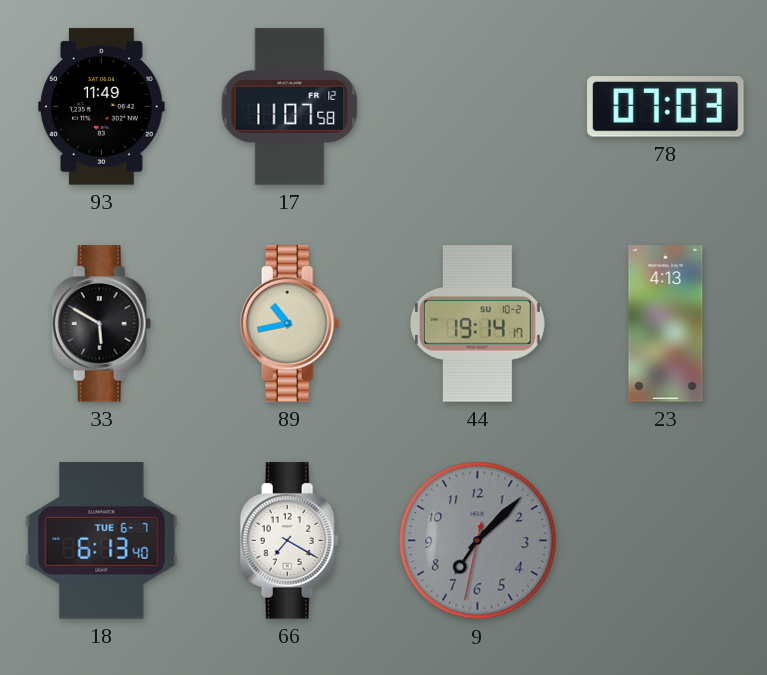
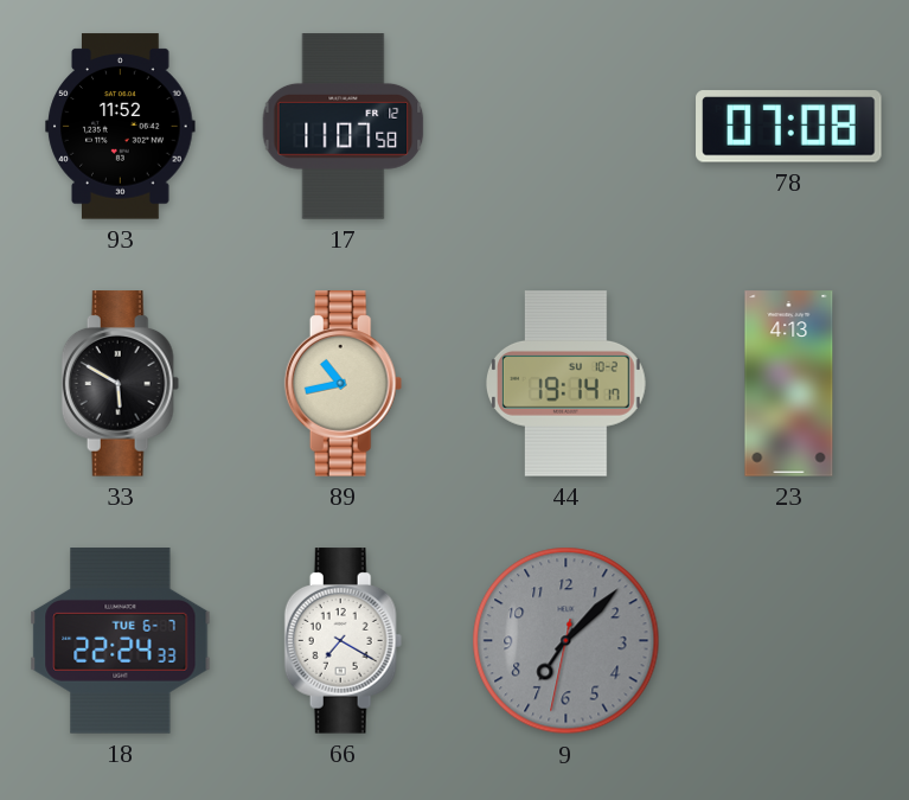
93: 11:49 -> 11:52 (121, 127)
78: 07:03 -> 07:08 (789, 127)
18: 6:13 -> 22:24 (121, 641)
